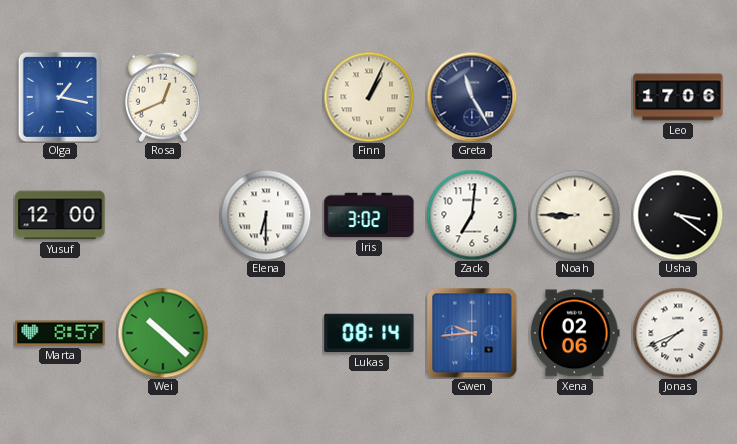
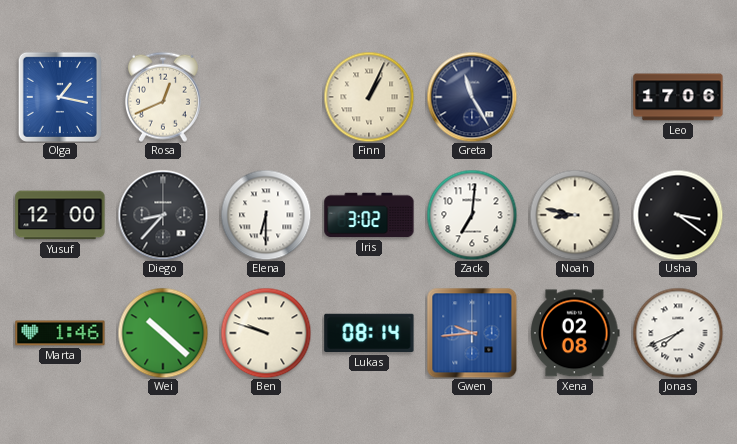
Diego: none -> 8:37 (163, 215)
Noah: 8:45 -> 8:47 (575, 215)
Marta: 8:57 -> 1:46 (60, 333)
Ben: none -> 9:48 (266, 333)
Xena: 02:06 -> 02:08 (576, 333)
